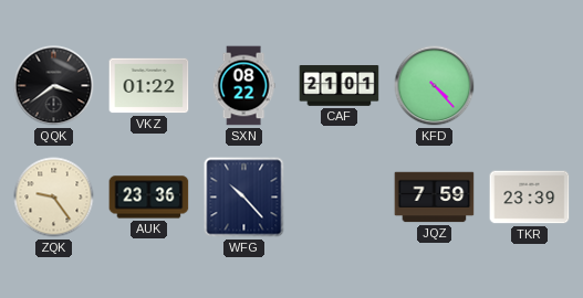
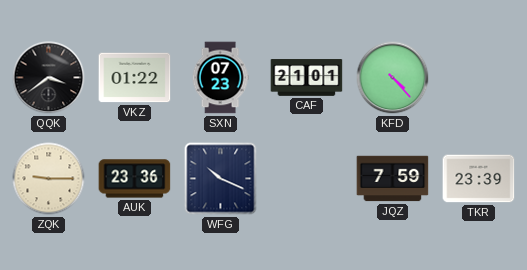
SXN: 08:22 -> 07:23 (220, 78)
ZQK: 9:24 -> 9:15 (49, 179)
WFG: 10:23 -> 10:19 (221, 179)
